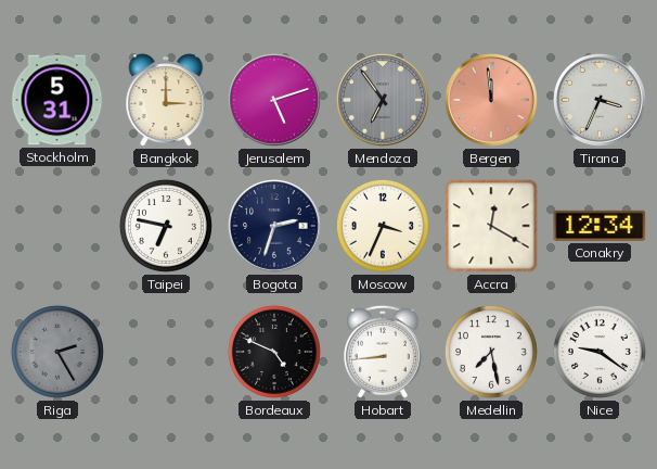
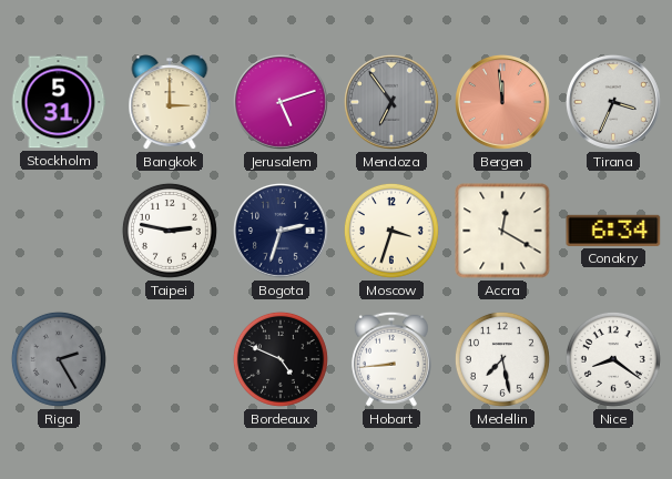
Taipei: 6:47 -> 2:47 (170, 231)
Moscow: 3:34 -> 3:33 (391, 231)
Conakry: 12:34 -> 6:34 (613, 231)
Nice: 9:21 -> 8:21 (613, 359)
